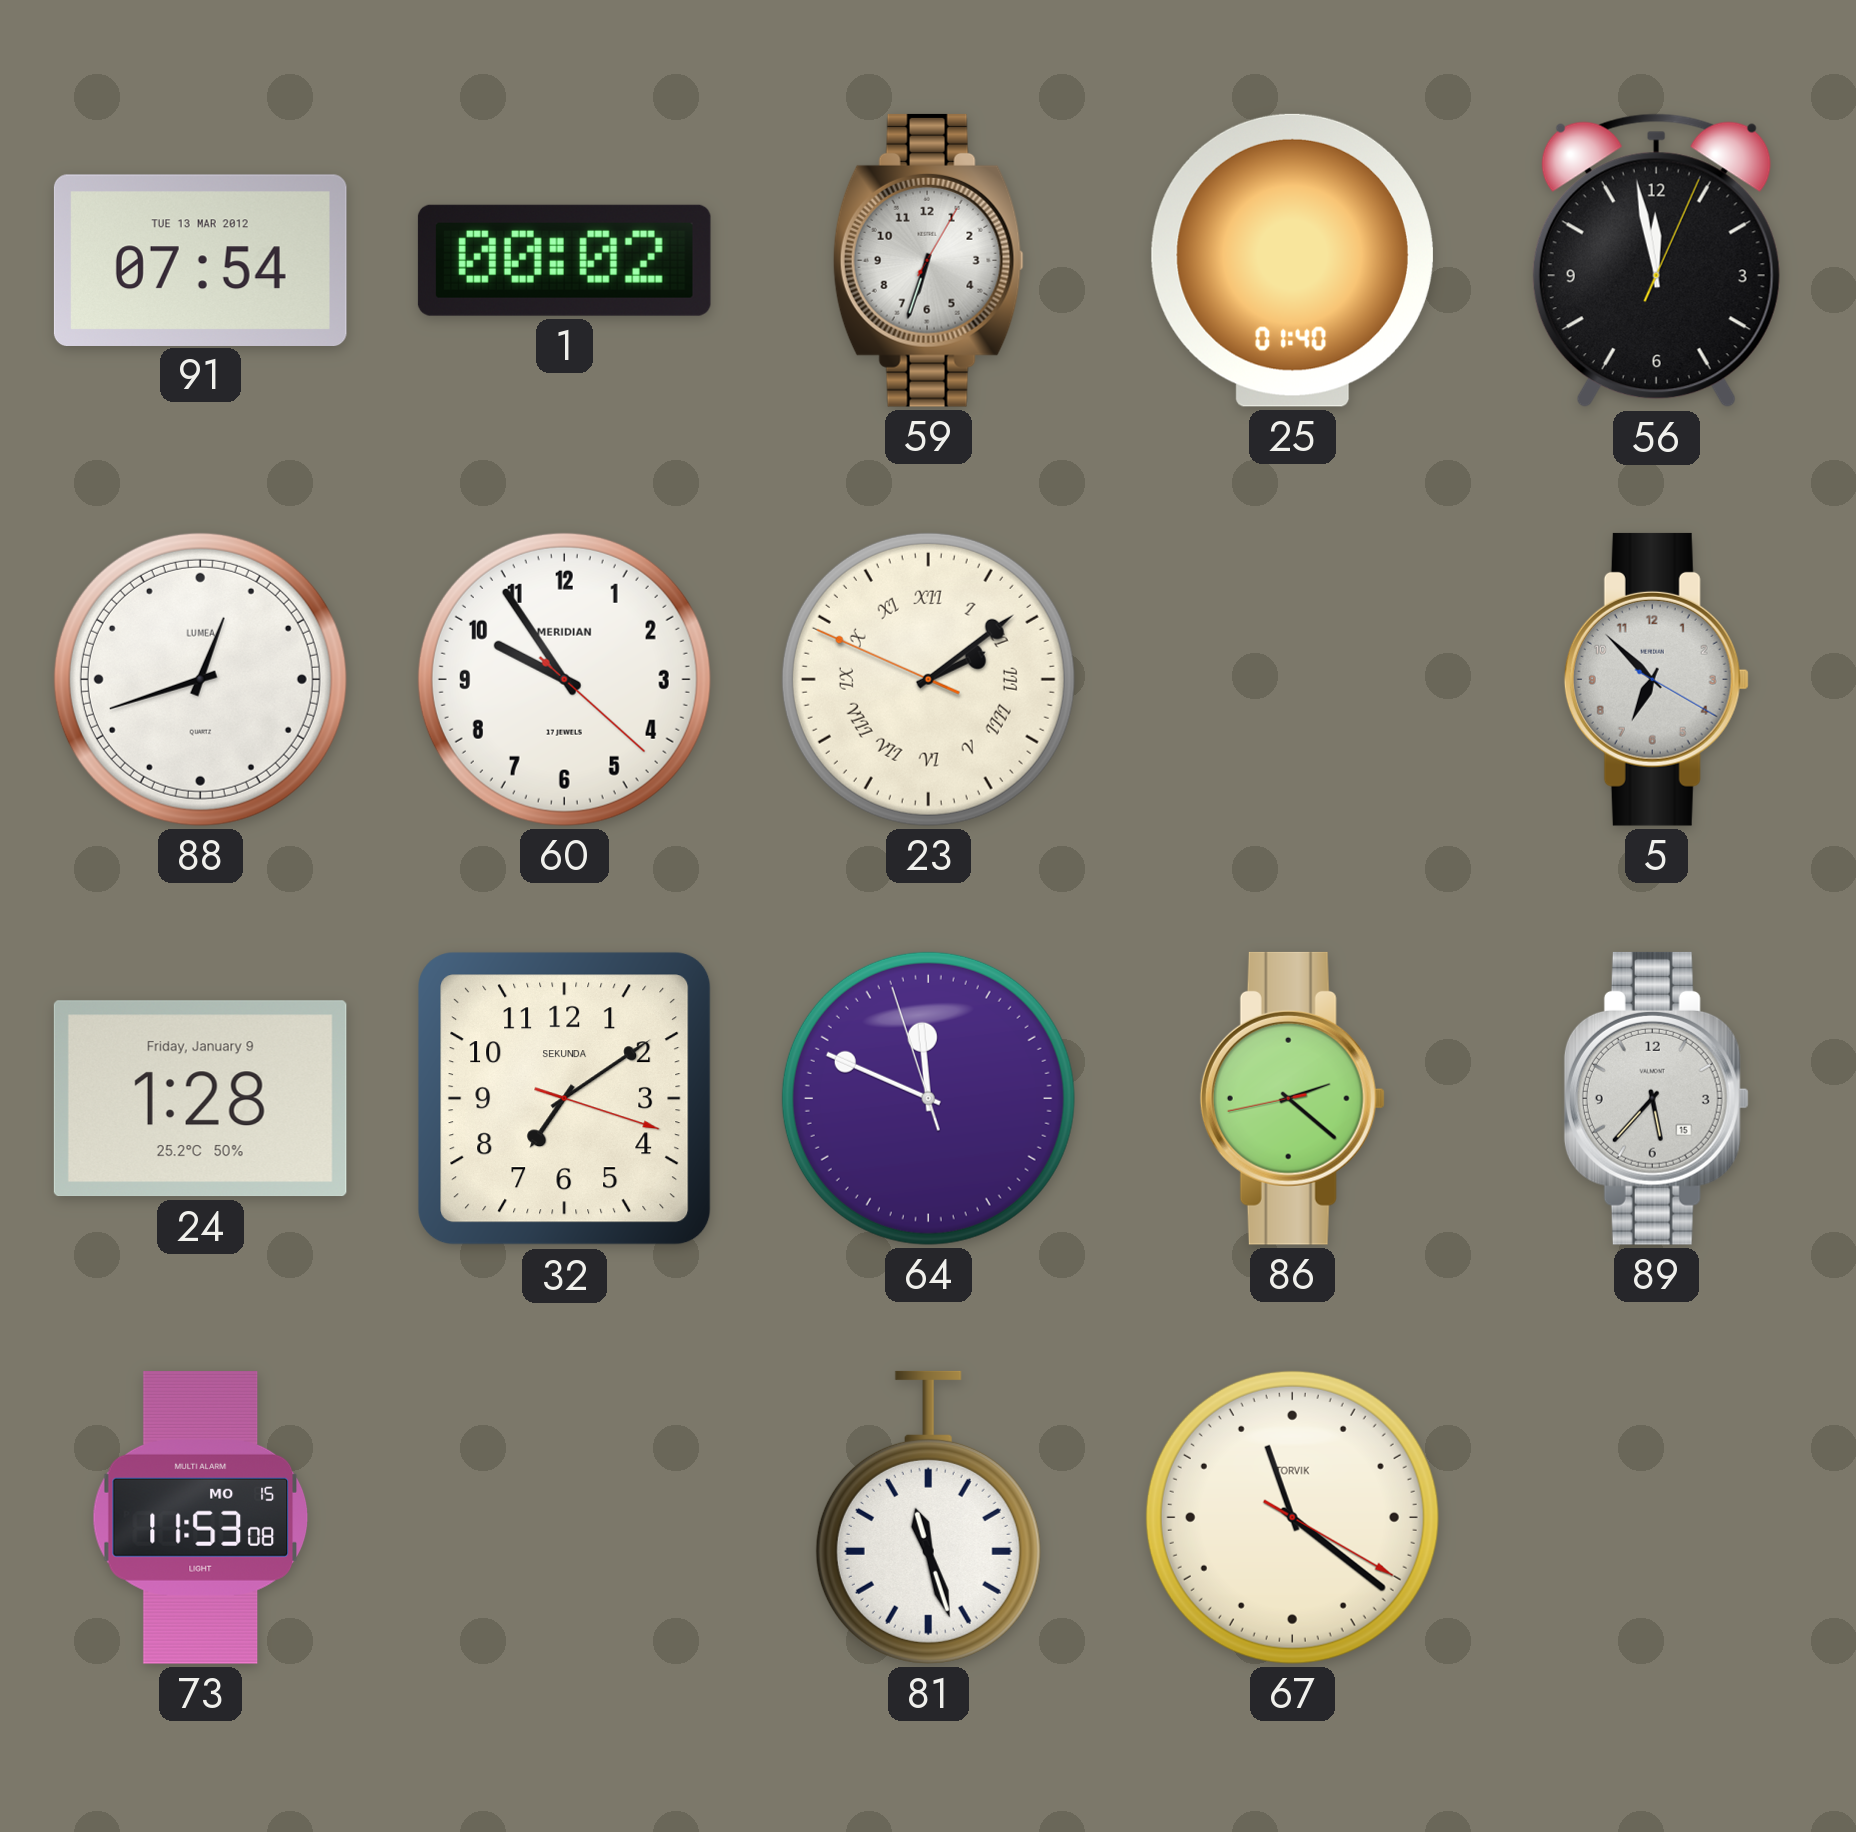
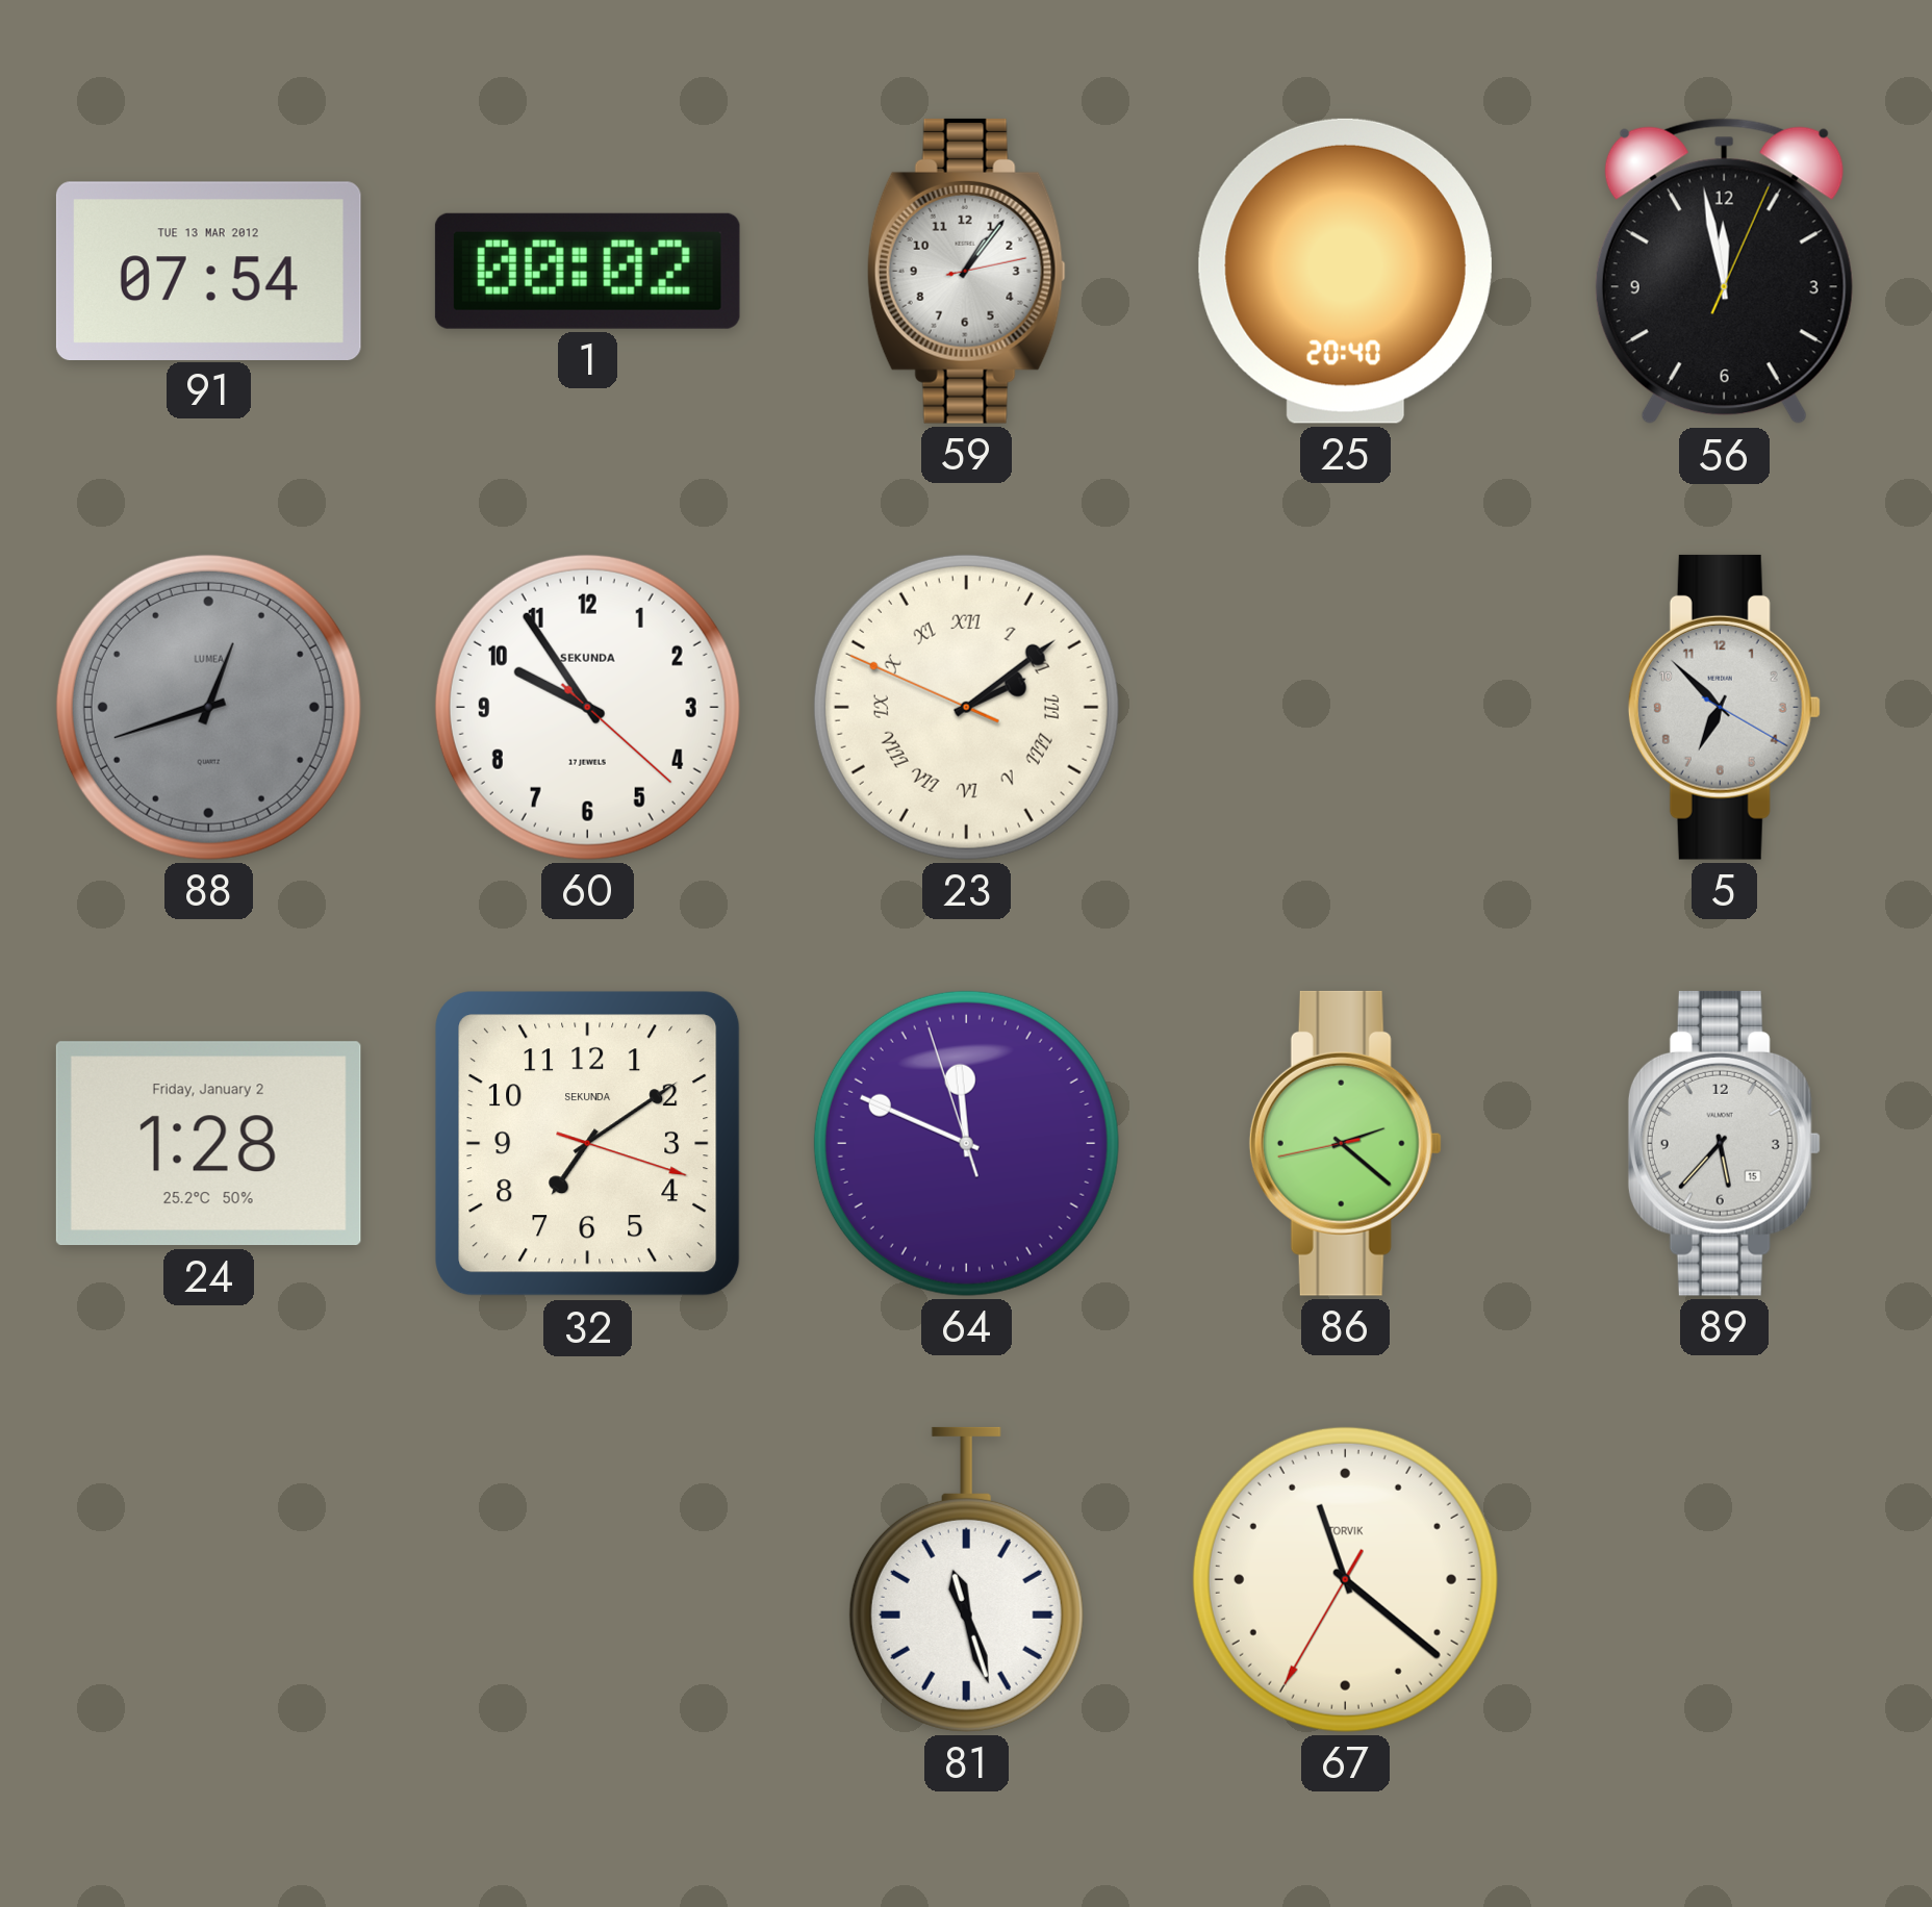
59: 6:33 -> 1:06 (966, 271)
25: 01:40 -> 20:40 (1345, 271)
88 dial: white -> grey (208, 707)
60 brand: MERIDIAN -> SEKUNDA (587, 707)
24 date: Friday, January 9 -> Friday, January 2 (208, 1144)
73: 11:53 -> none (200, 1517)
67: 11:21:20 -> 11:21:35 (1345, 1579)
